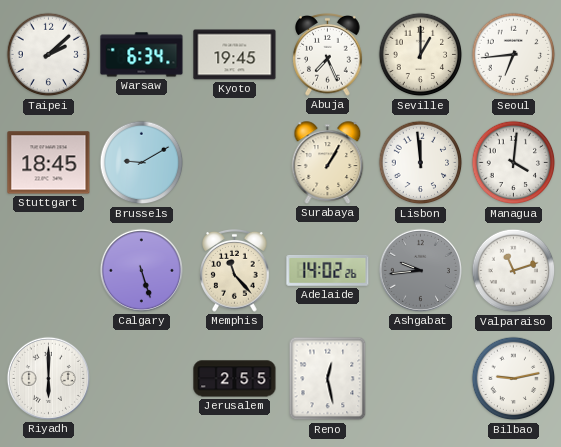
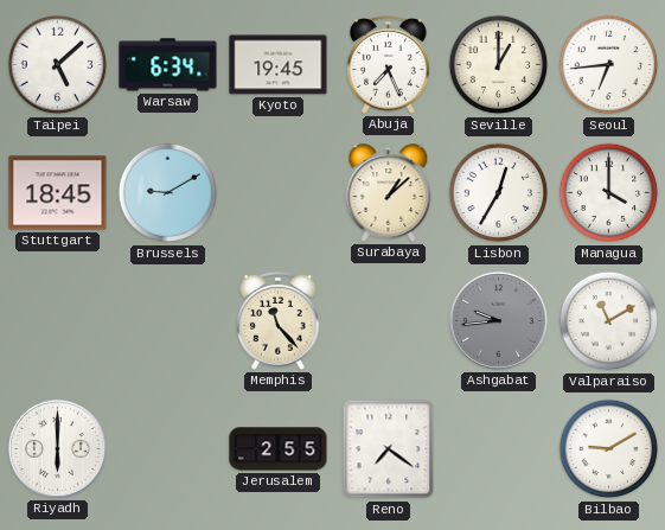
Taipei: 2:08 -> 5:08 (58, 65)
Surabaya: 1:05 -> 1:08 (389, 193)
Lisbon: 11:59 -> 12:35 (499, 193)
Managua: 4:01 -> 4:00 (609, 193)
Calgary: 5:27 -> none (141, 270)
Adelaide: 14:02 -> none (328, 271)
Valparaiso: 11:12 -> 11:10 (609, 321)
Reno: 12:28 -> 7:21 (389, 449)
Bilbao: 9:13 -> 9:10 (609, 449)
